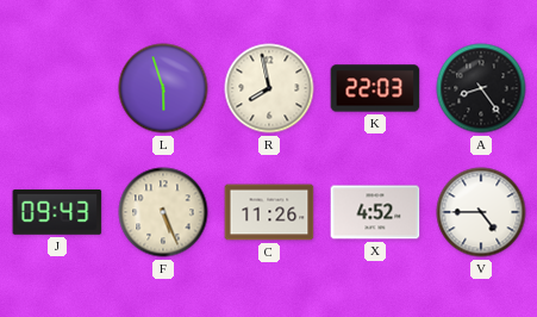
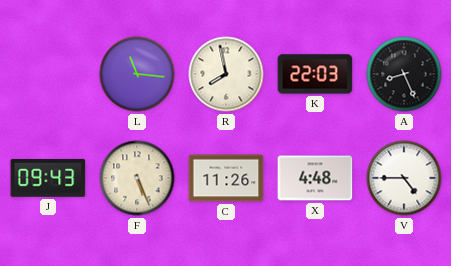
L: 5:57 -> 11:16 (137, 74)
A: 8:24 -> 8:26 (404, 74)
X: 4:52 -> 4:48 (315, 178)
